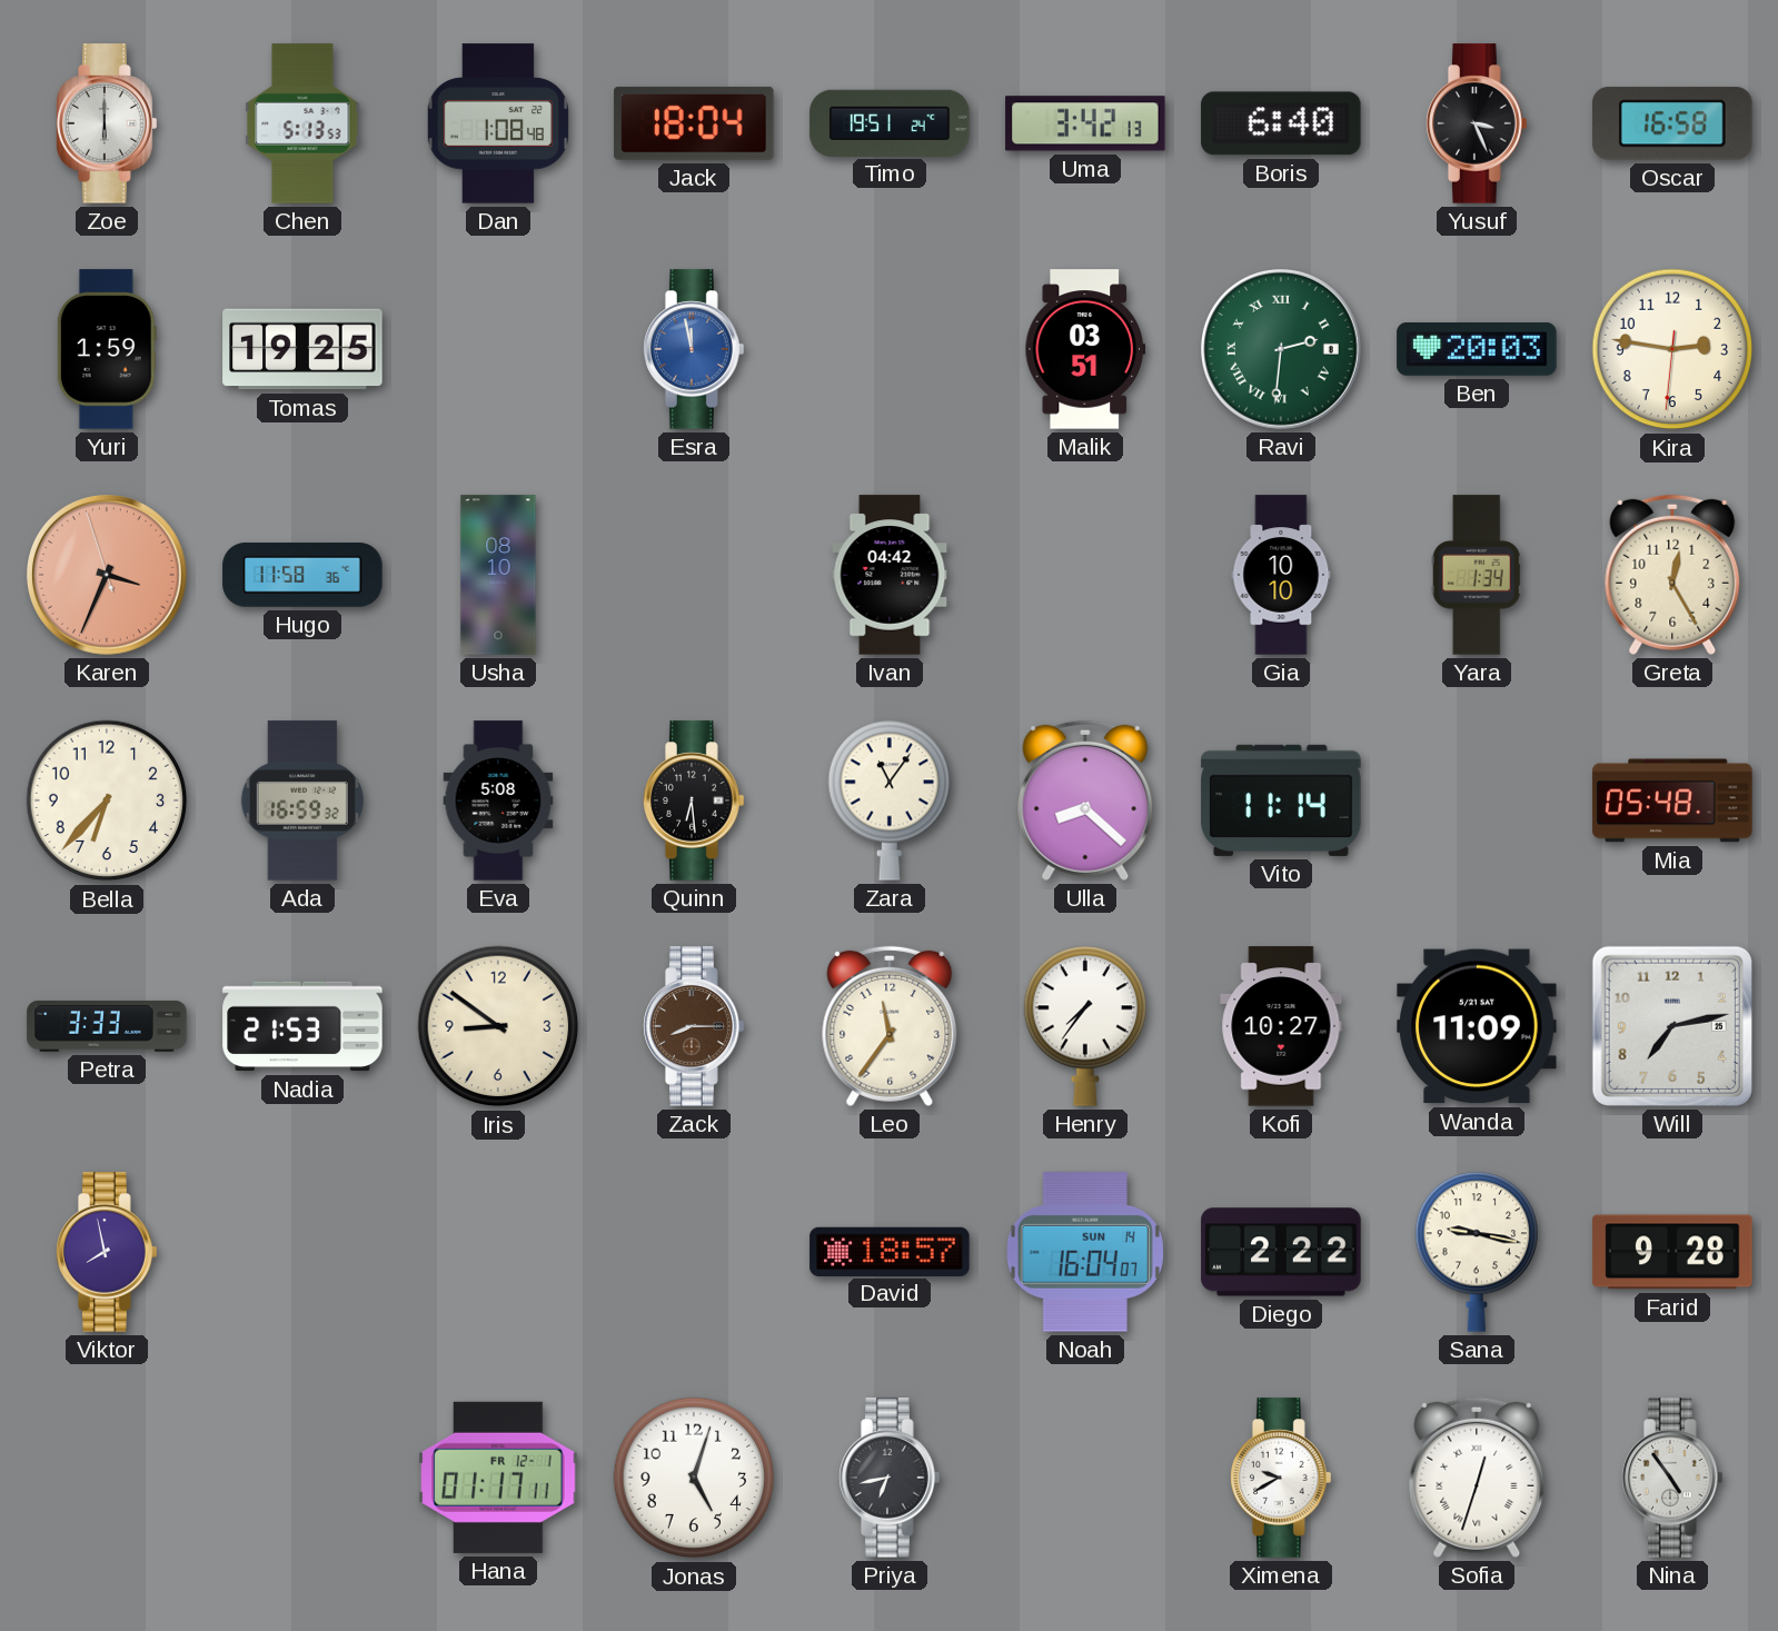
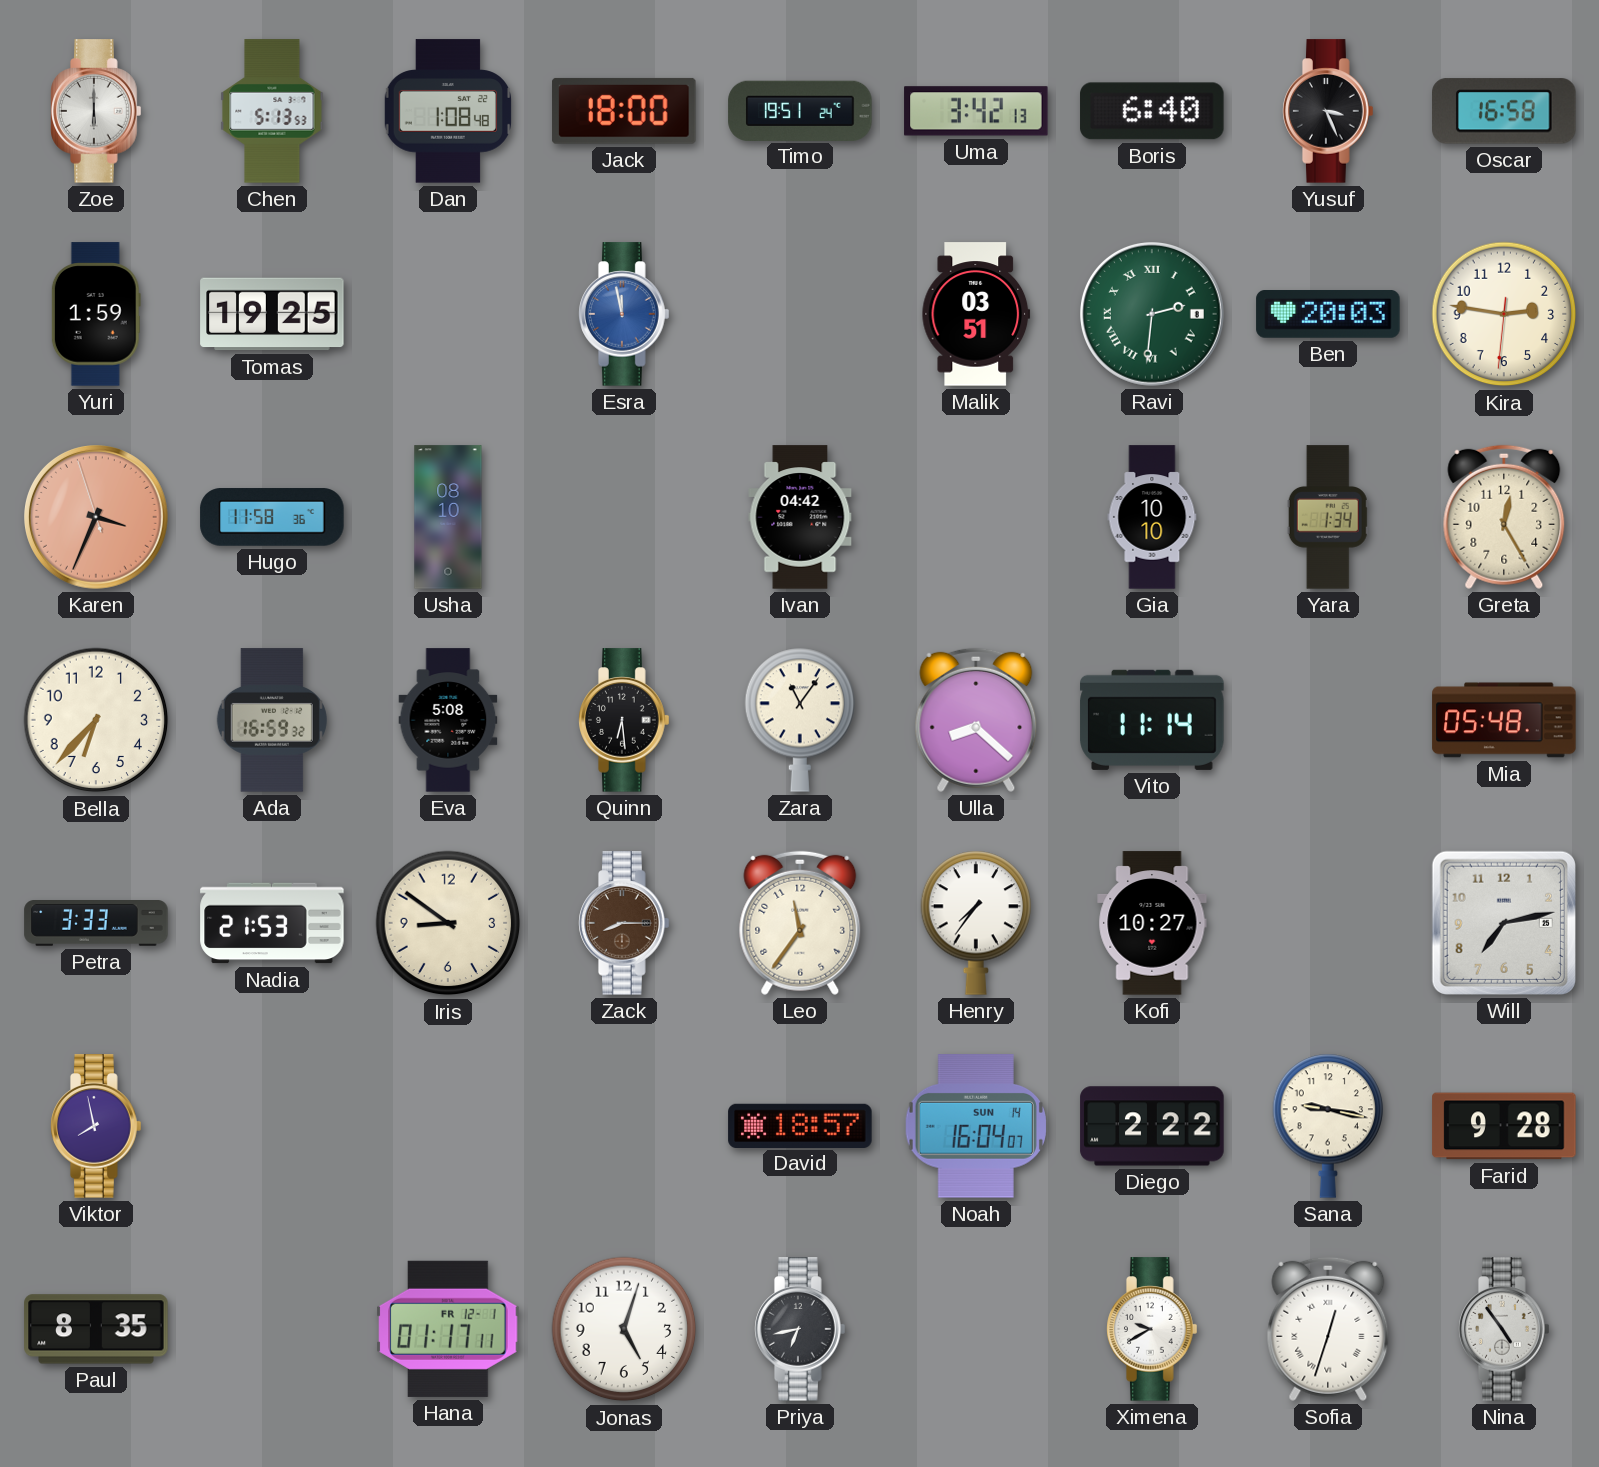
Jack: 18:04 -> 18:00 (624, 111)
Wanda: 11:09 -> none (1477, 1026)
Paul: none -> 8:35 (96, 1329)
